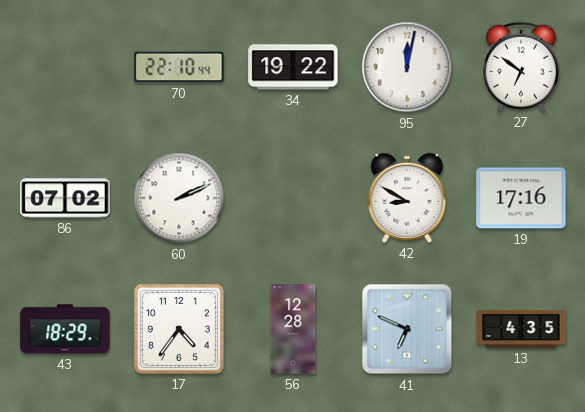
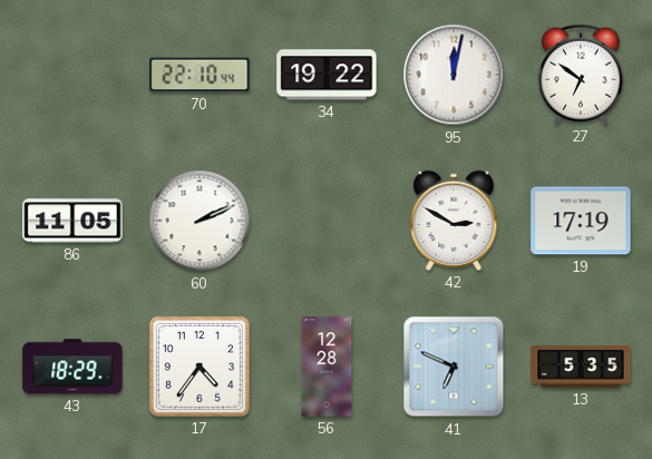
86: 07:02 -> 11:05 (72, 221)
42: 8:50 -> 2:50 (454, 221)
19: 17:16 -> 17:19 (581, 221)
13: 4:35 -> 5:35 (581, 367)
